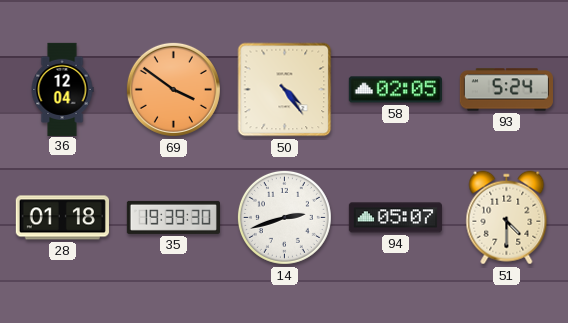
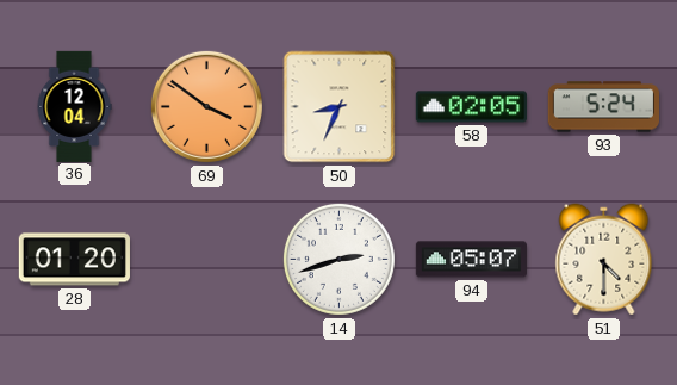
50: 4:24 -> 8:34 (340, 107)
28: 01:18 -> 01:20 (74, 260)
35: 19:39 -> none (173, 217)
